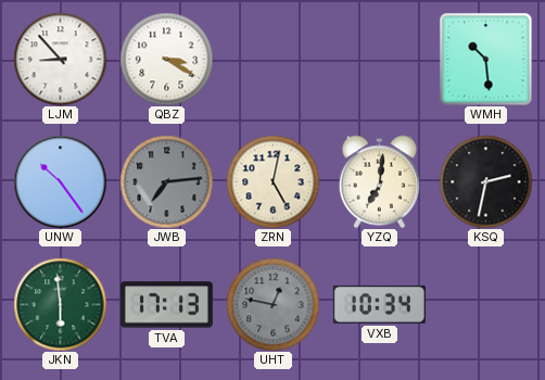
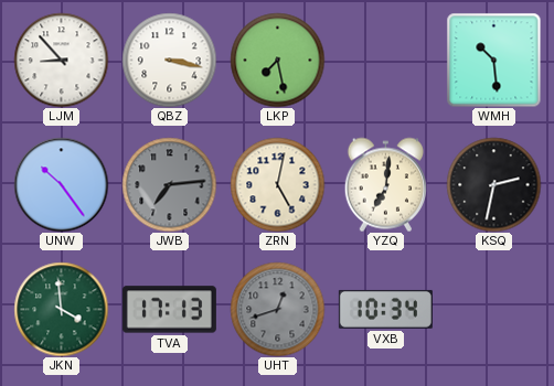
QBZ: 3:20 -> 3:17 (169, 60)
LKP: none -> 7:28 (277, 60)
JKN: 5:59 -> 3:59 (61, 309)
UHT: 12:47 -> 12:42 (277, 309)
